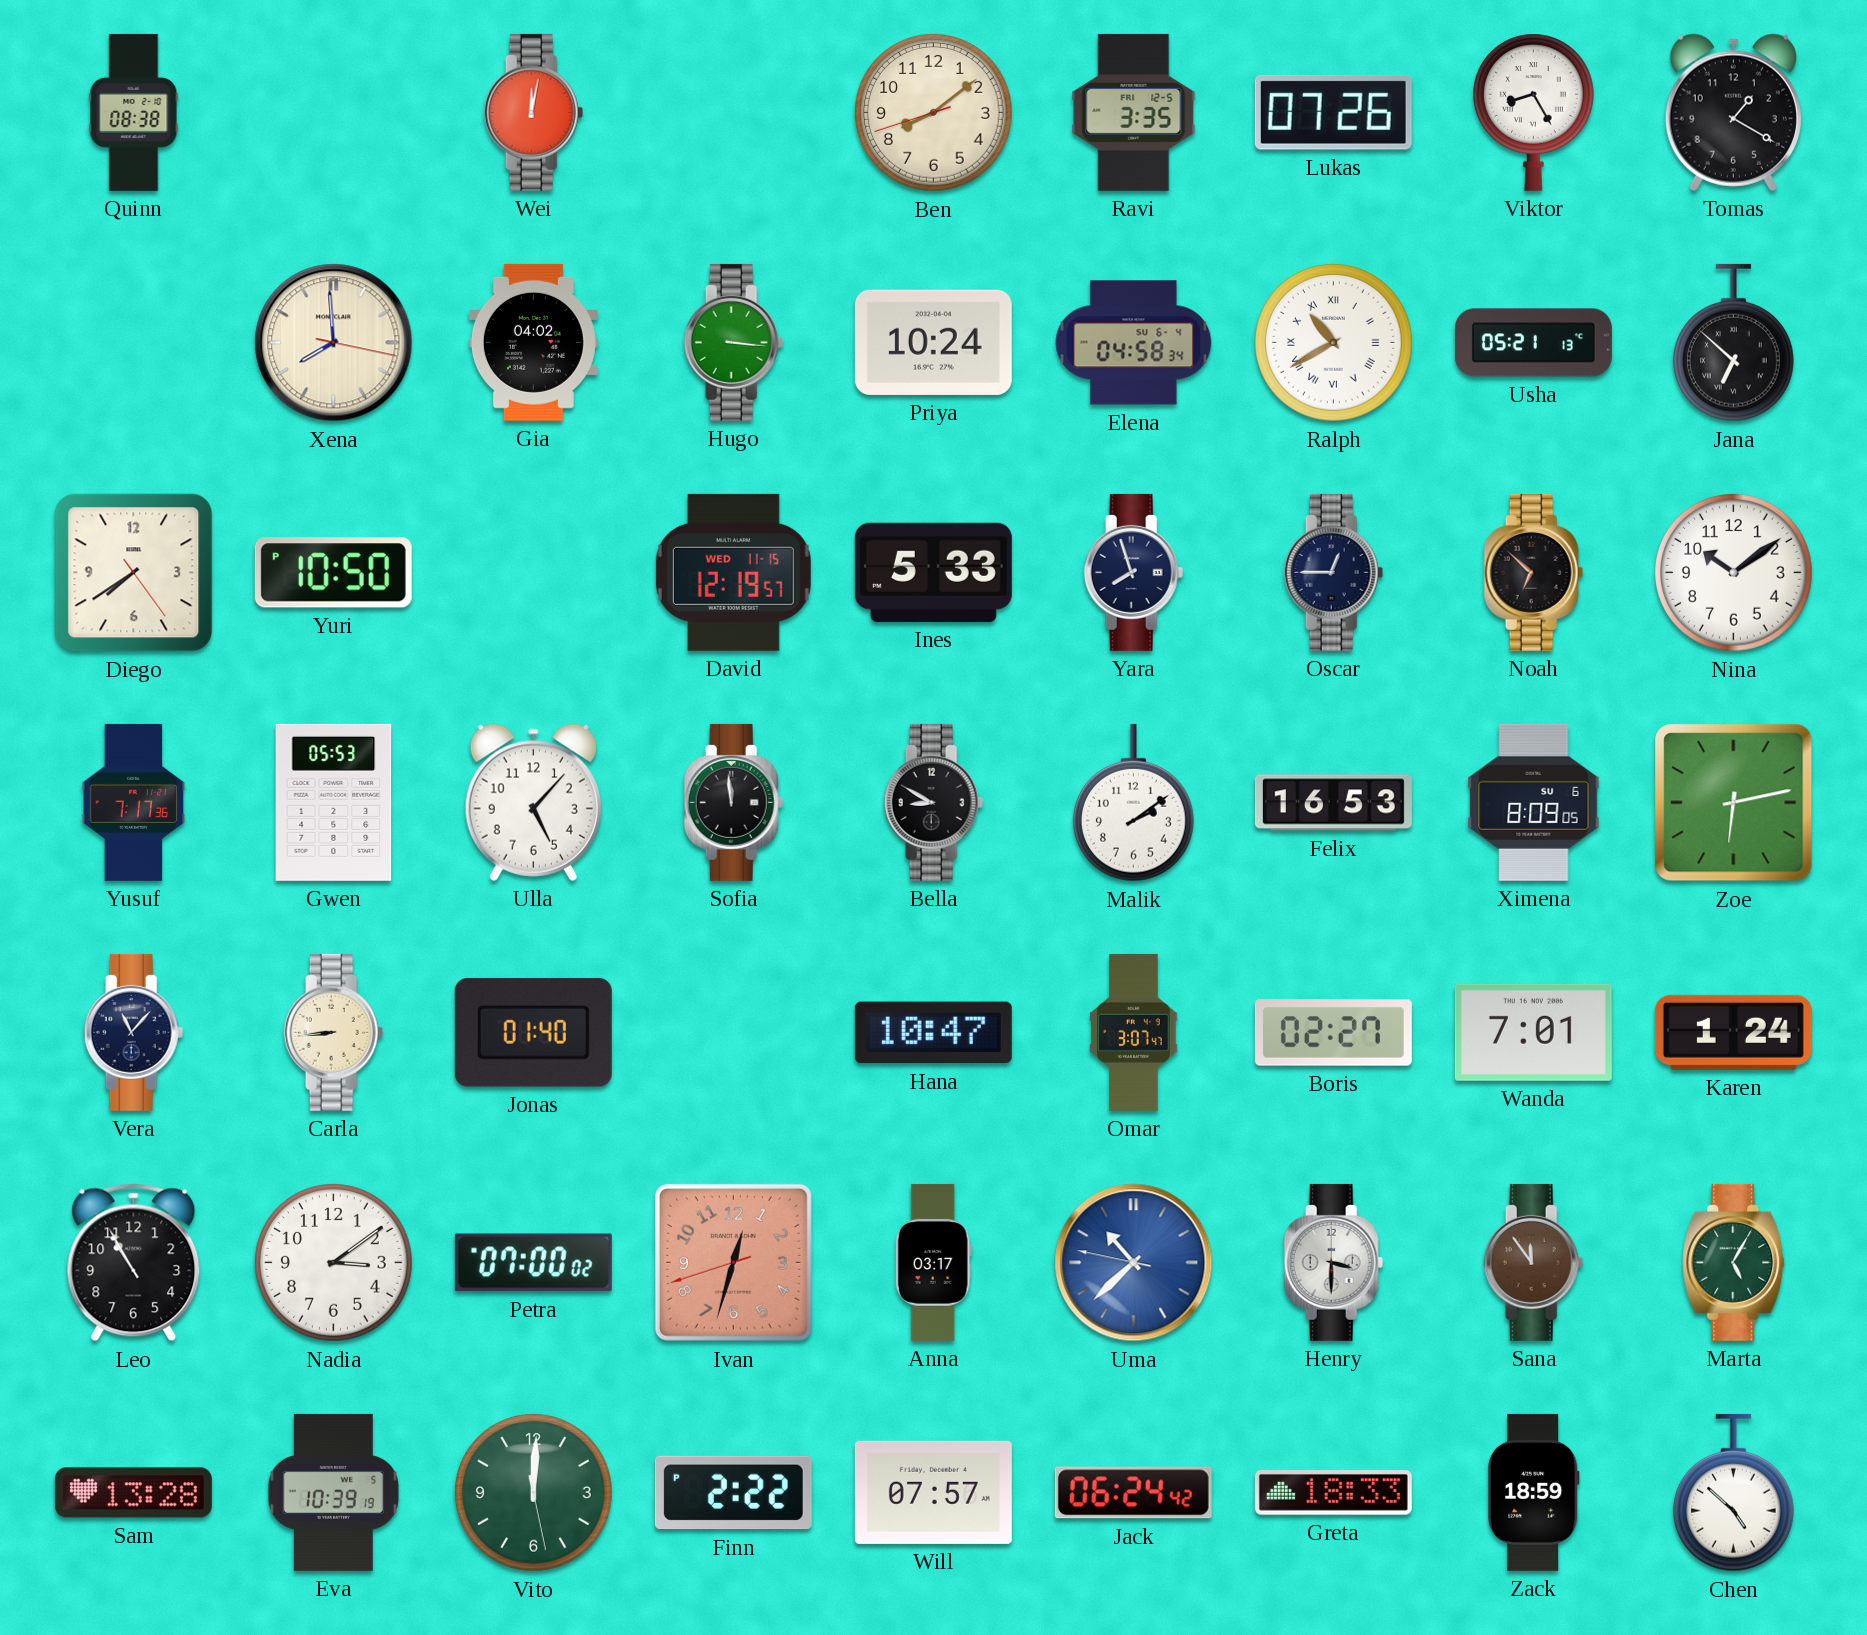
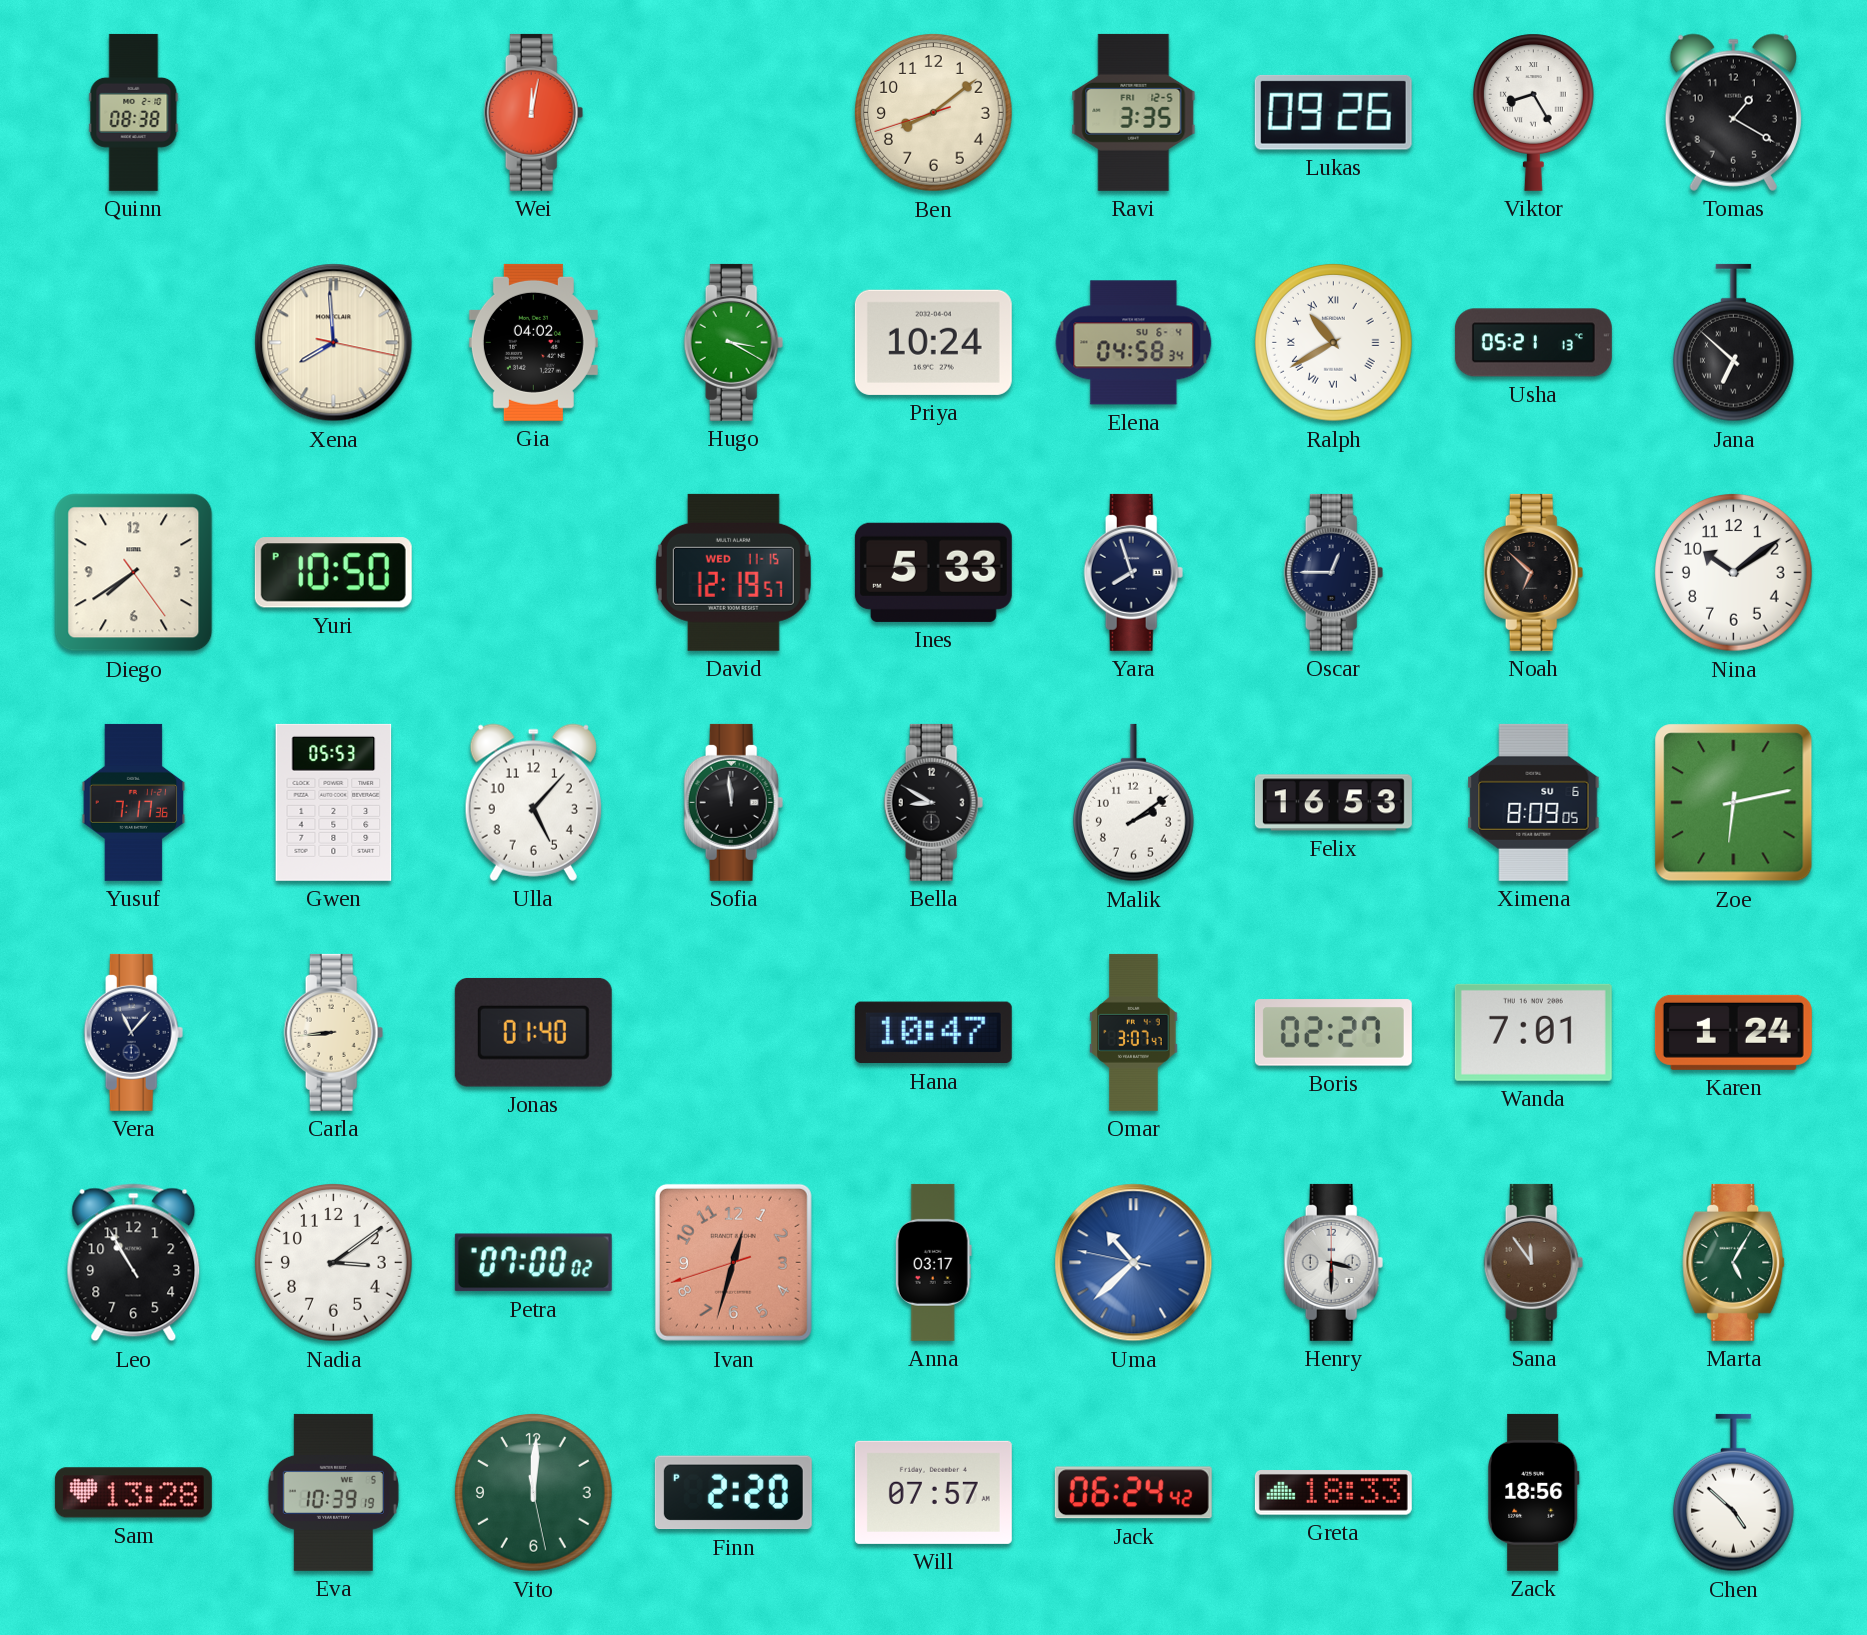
Lukas: 07:26 -> 09:26 (1333, 112)
Hugo: 3:16 -> 3:20 (734, 342)
Finn: 2:22 -> 2:20 (733, 1493)
Zack: 18:59 -> 18:56 (1533, 1492)
